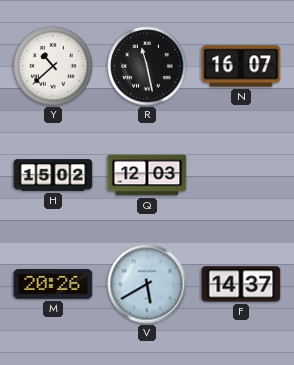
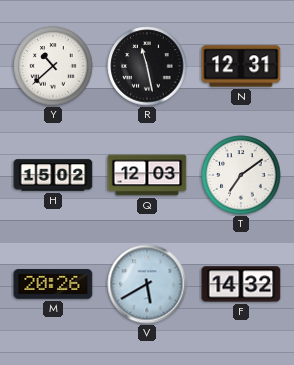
N: 16:07 -> 12:31 (241, 66)
T: none -> 7:09 (241, 175)
F: 14:37 -> 14:32 (241, 284)
